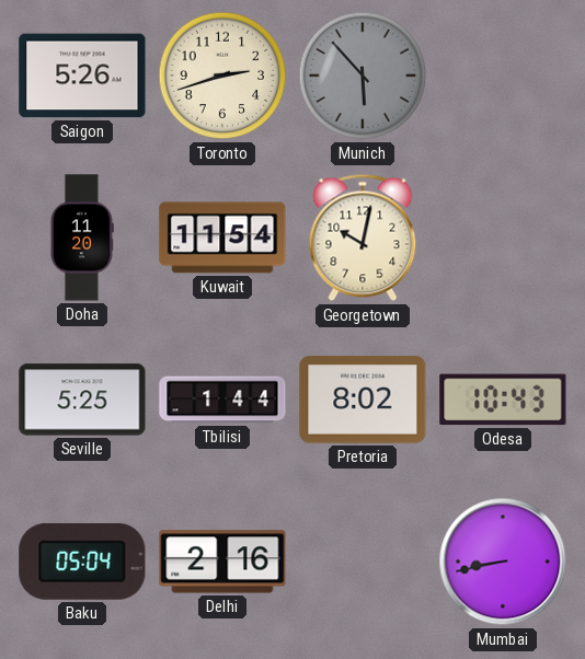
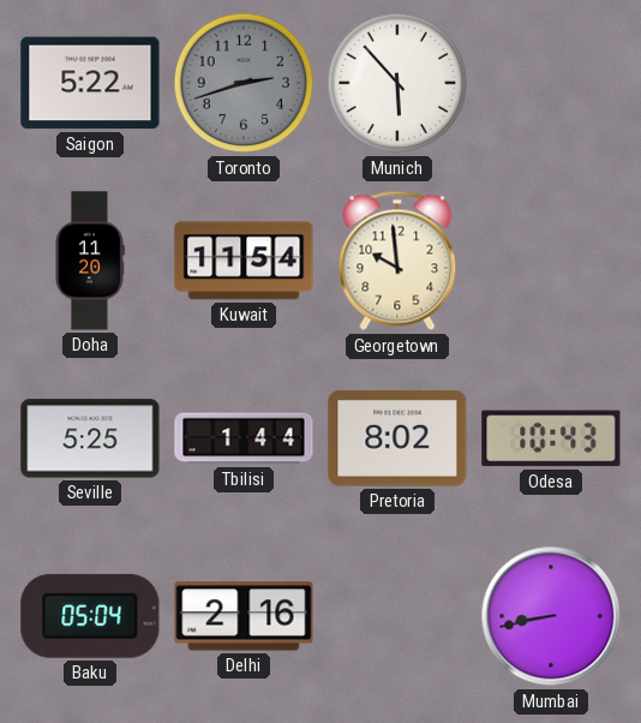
Saigon: 5:26 -> 5:22 (90, 83)
Toronto dial: cream -> grey (244, 83)
Munich dial: grey -> white (397, 83)
Georgetown: 10:02 -> 9:59 (397, 261)
